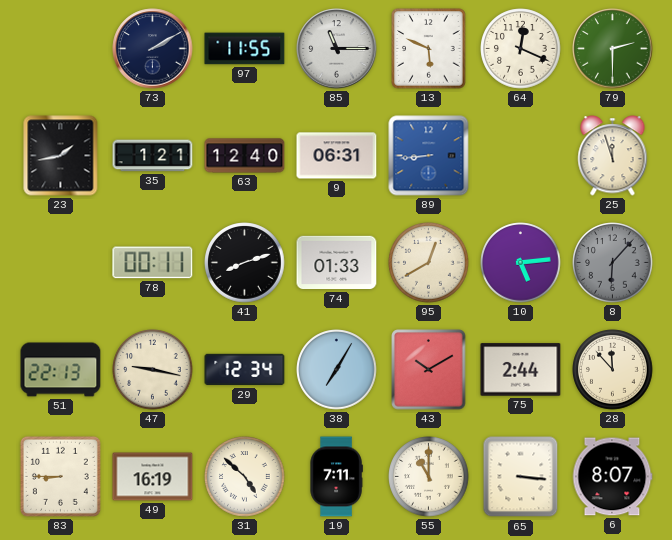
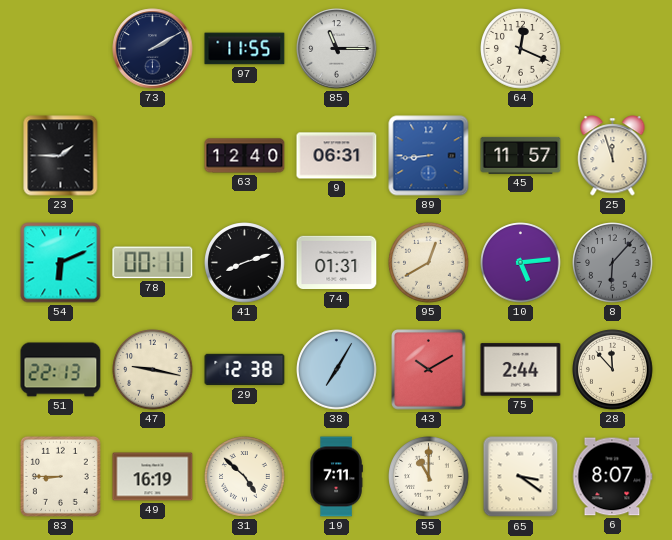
13: 5:49 -> none (429, 49)
79: 2:30 -> none (613, 49)
23: 1:43 -> 1:45 (61, 156)
35: 1:21 -> none (153, 156)
45: none -> 11:57 (521, 155)
54: none -> 6:11 (61, 263)
74: 01:33 -> 01:31 (337, 263)
29: 12:34 -> 12:38 (245, 370)
65: 3:16 -> 3:21 (521, 477)
